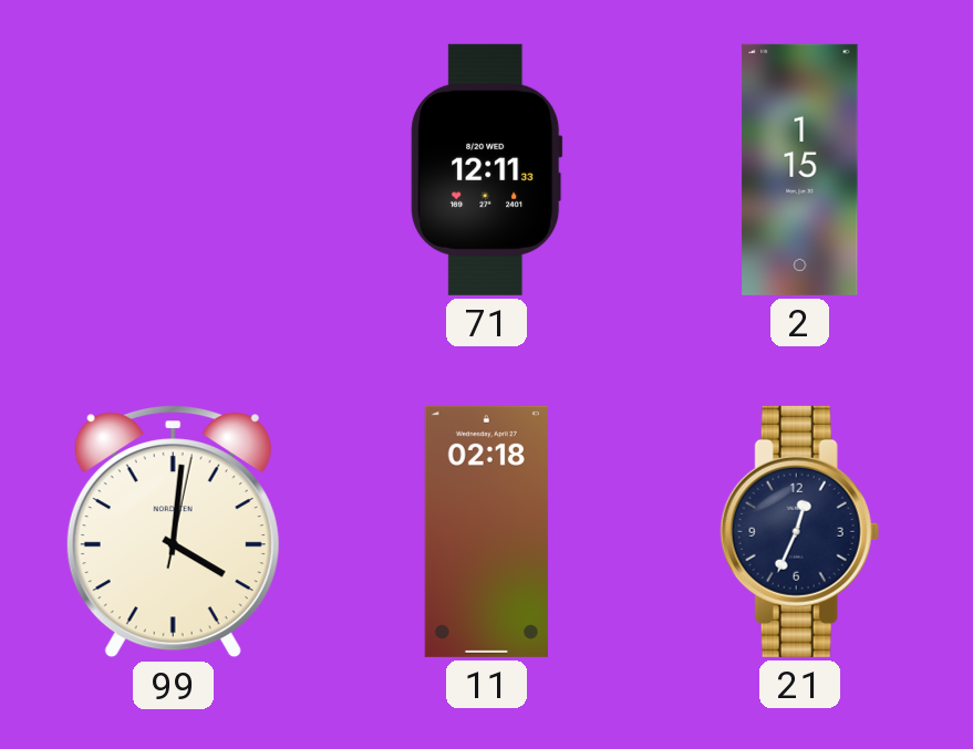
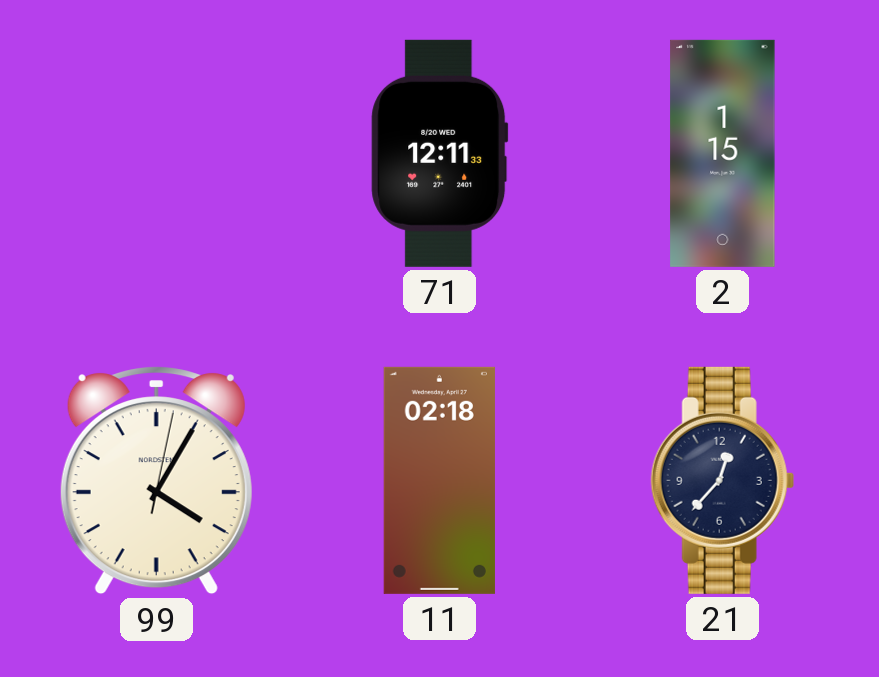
99: 4:01 -> 4:05 (156, 481)
21: 12:34 -> 12:37 (722, 480)
